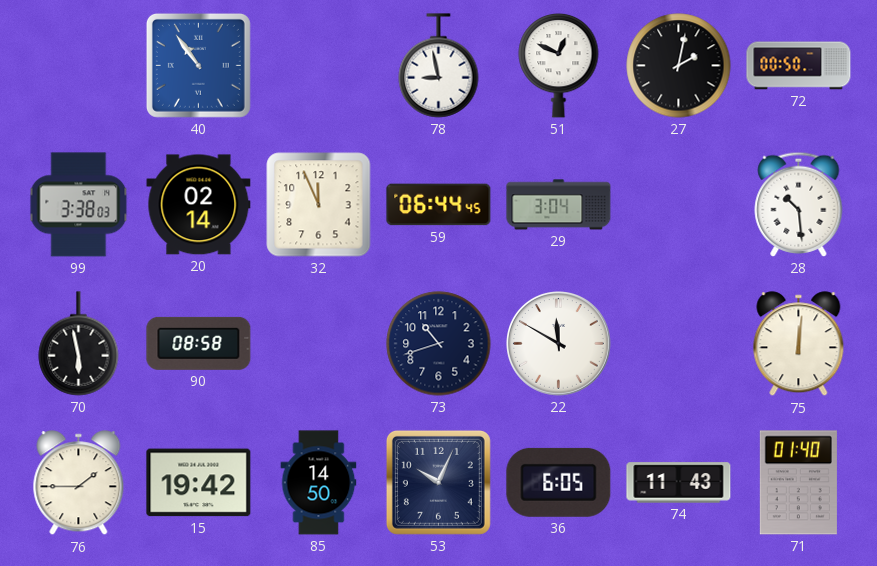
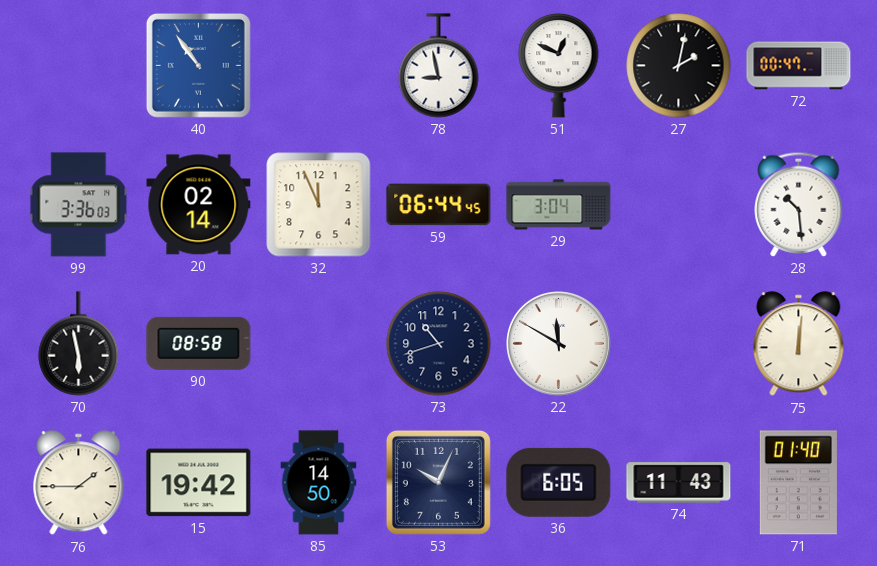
72: 00:50 -> 00:47 (799, 66)
99: 3:38 -> 3:36 (79, 205)
